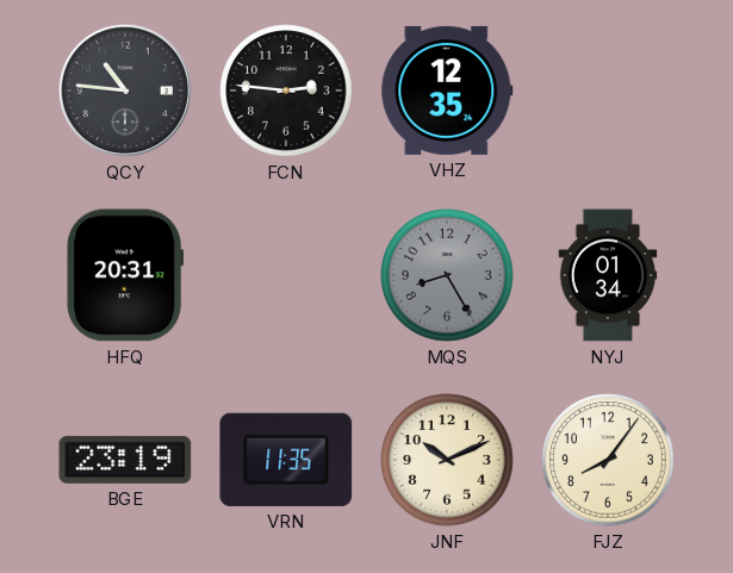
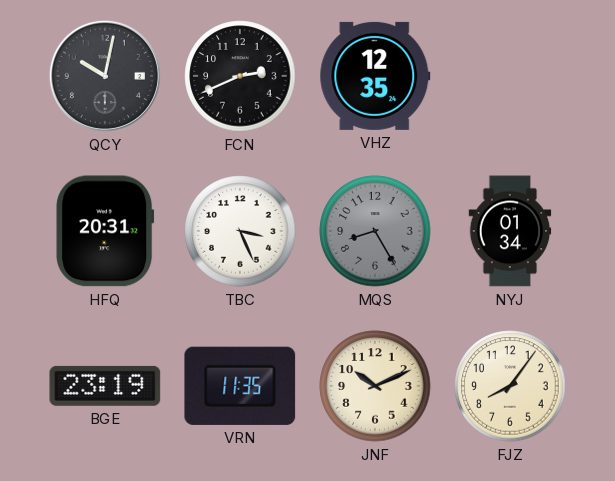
QCY: 10:46 -> 10:02 (105, 76)
FCN: 2:46 -> 2:41 (240, 76)
TBC: none -> 3:26 (240, 231)
